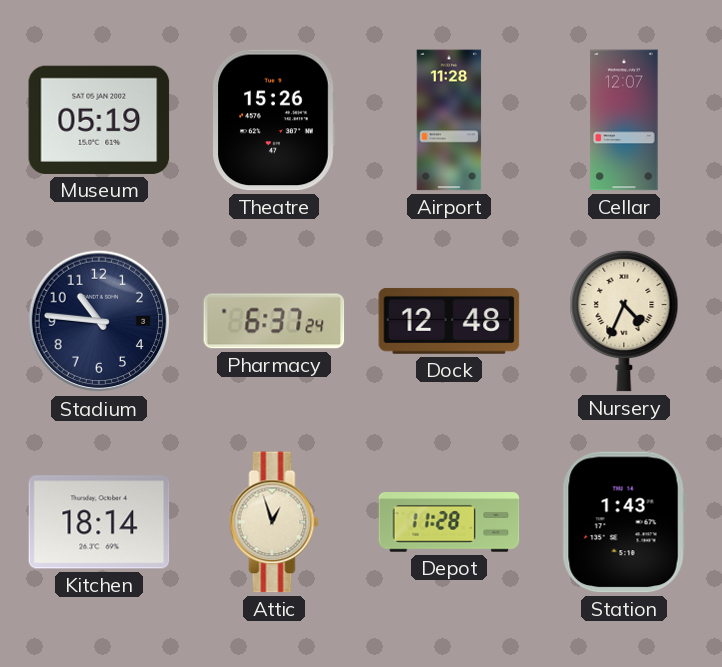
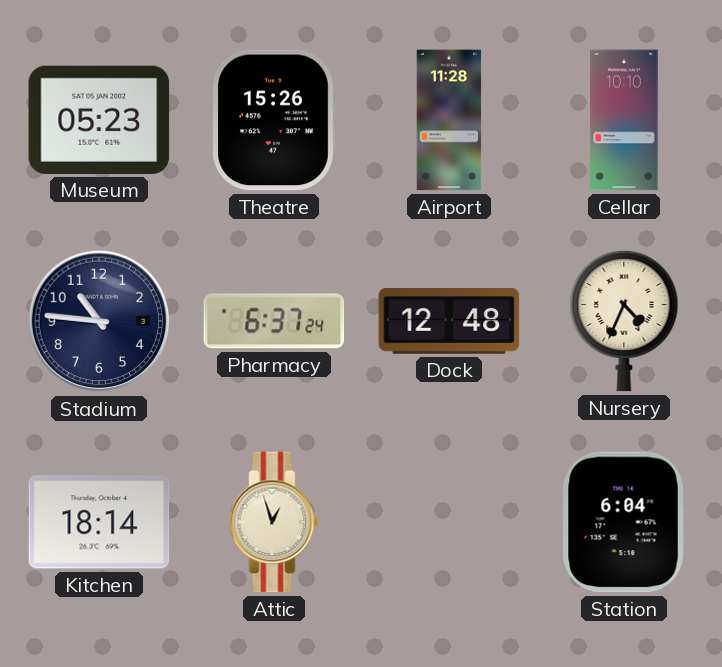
Museum: 05:19 -> 05:23 (99, 120)
Cellar: 12:07 -> 10:10 (624, 120)
Depot: 11:28 -> none (449, 522)
Station: 1:43 -> 6:04 (624, 522)
